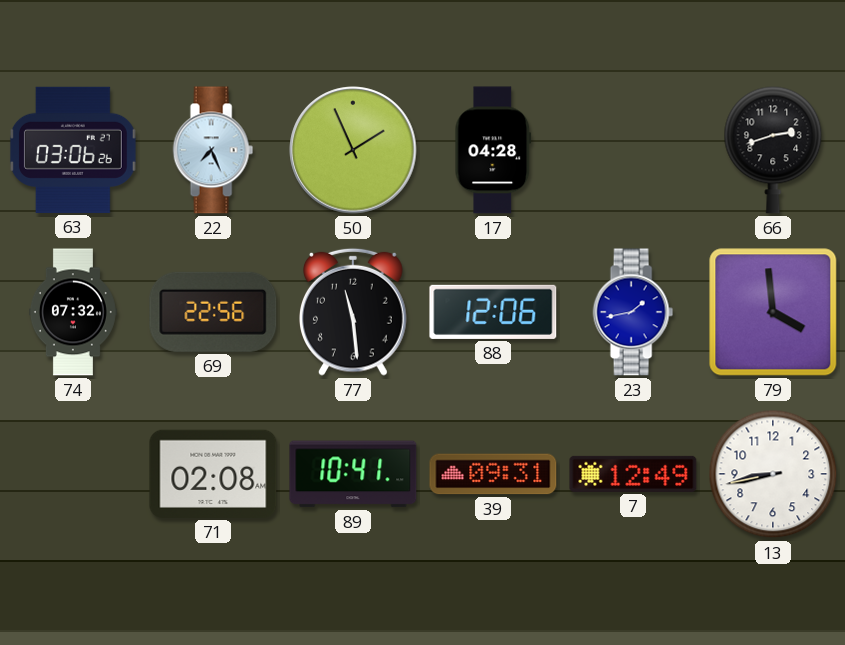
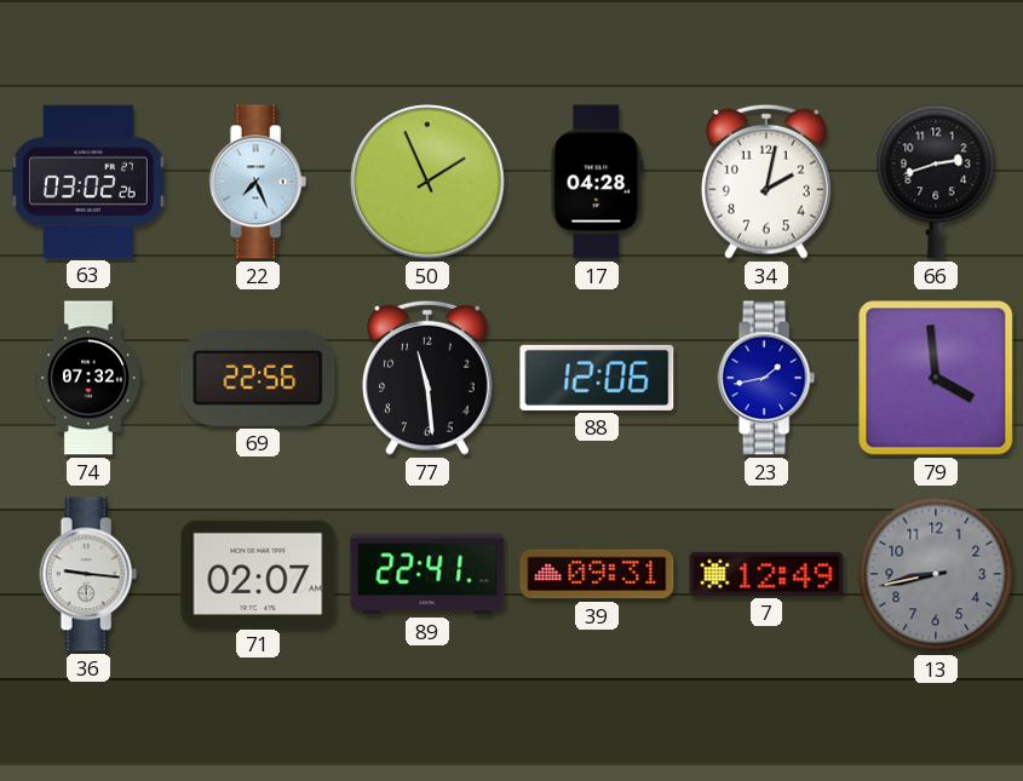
63: 03:06 -> 03:02 (88, 182)
34: none -> 2:02 (768, 182)
36: none -> 9:16 (88, 574)
71: 02:08 -> 02:07 (258, 574)
89: 10:41 -> 22:41 (427, 574)
13 dial: white -> grey (936, 574)
